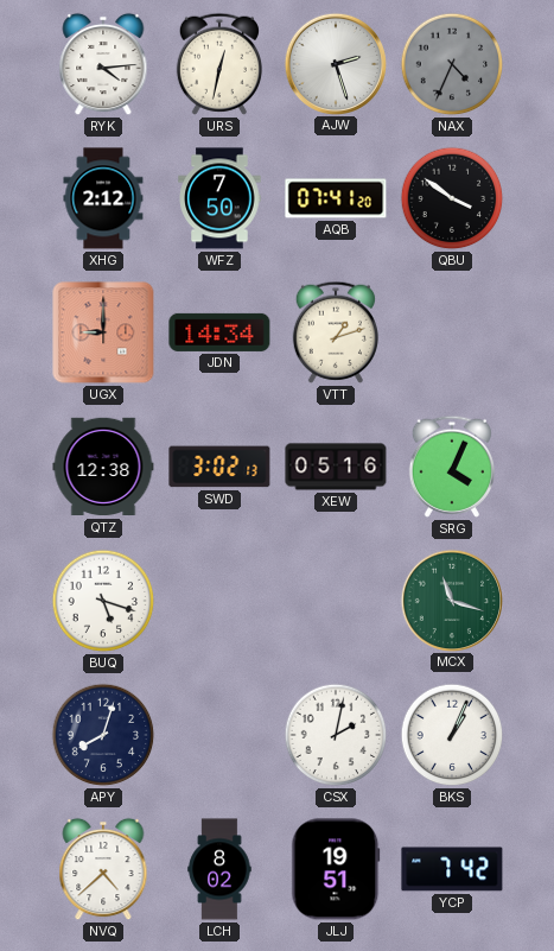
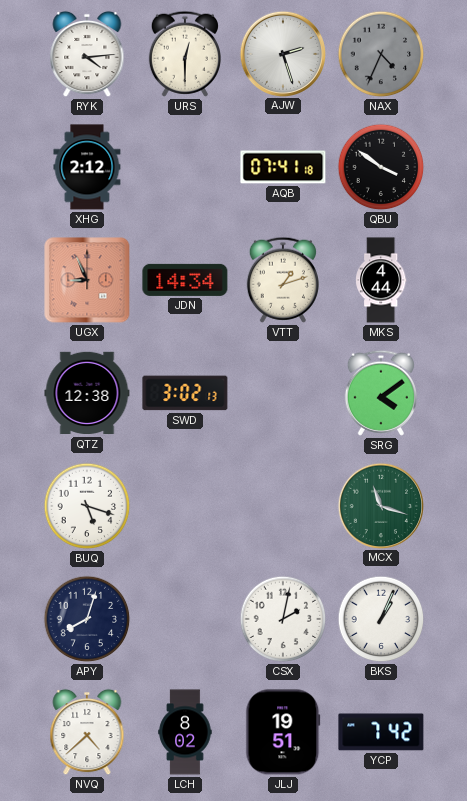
URS: 12:32 -> 12:30 (185, 54)
WFZ: 7:50 -> none (219, 198)
AQB: 07:41:20 -> 07:41:18 (283, 167)
UGX: 9:00 -> 8:56 (87, 280)
MKS: none -> 4:44 (381, 280)
XEW: 05:16 -> none (336, 467)
SRG: 4:04 -> 4:09 (381, 393)
